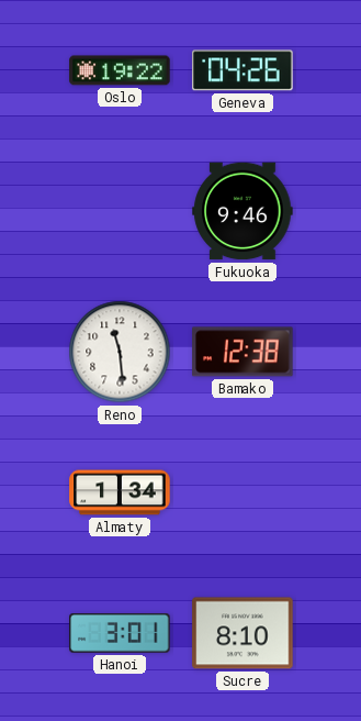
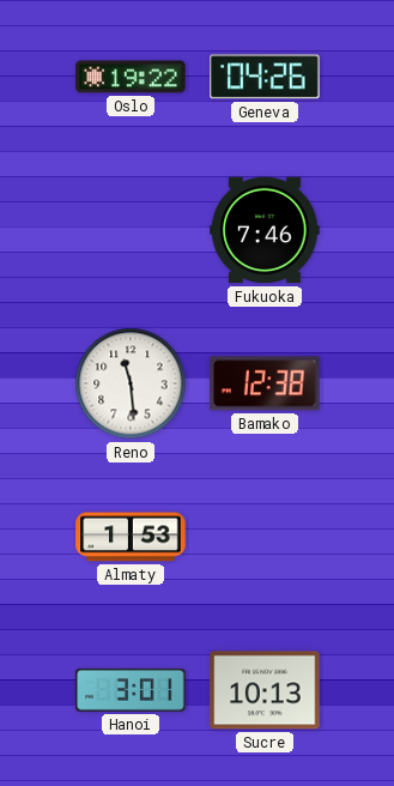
Fukuoka: 9:46 -> 7:46 (265, 230)
Almaty: 1:34 -> 1:53 (131, 537)
Sucre: 8:10 -> 10:13 (265, 690)
